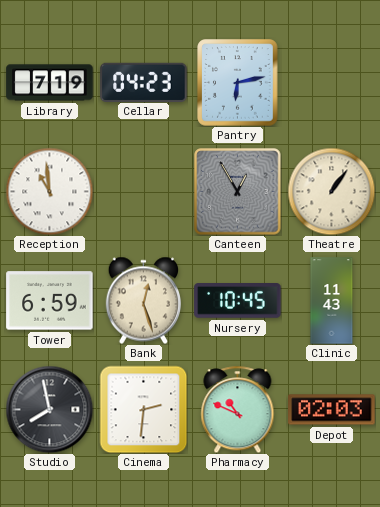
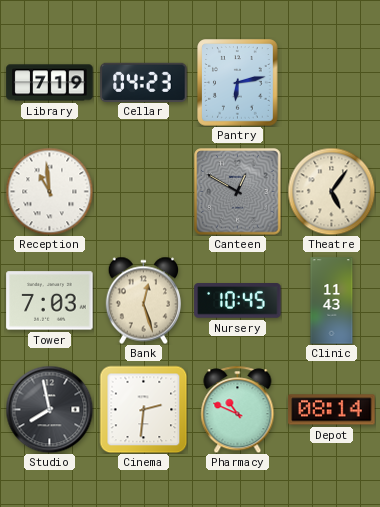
Canteen: 12:55 -> 12:50 (238, 192)
Theatre: 1:06 -> 5:06 (331, 191)
Tower: 6:59 -> 7:03 (50, 301)
Depot: 02:03 -> 08:14 (332, 410)
